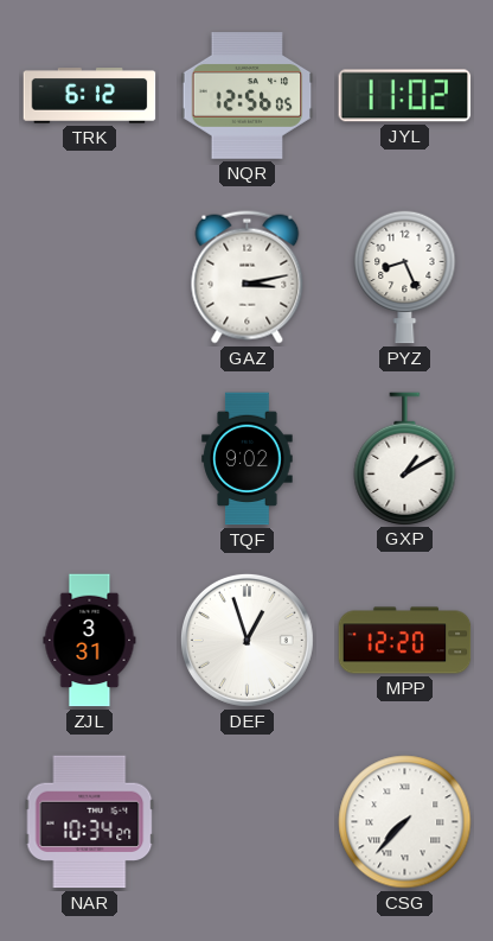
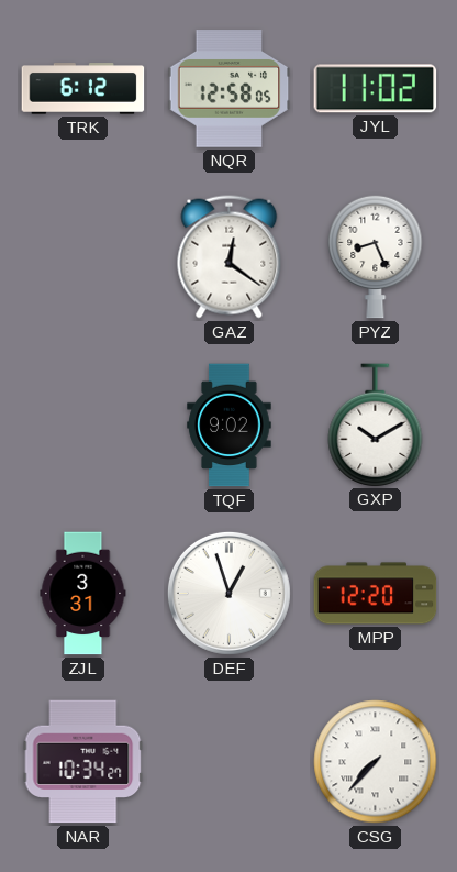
NQR: 12:56 -> 12:58 (230, 89)
GAZ: 3:13 -> 12:21 (230, 257)
GXP: 1:10 -> 10:10 (376, 424)
